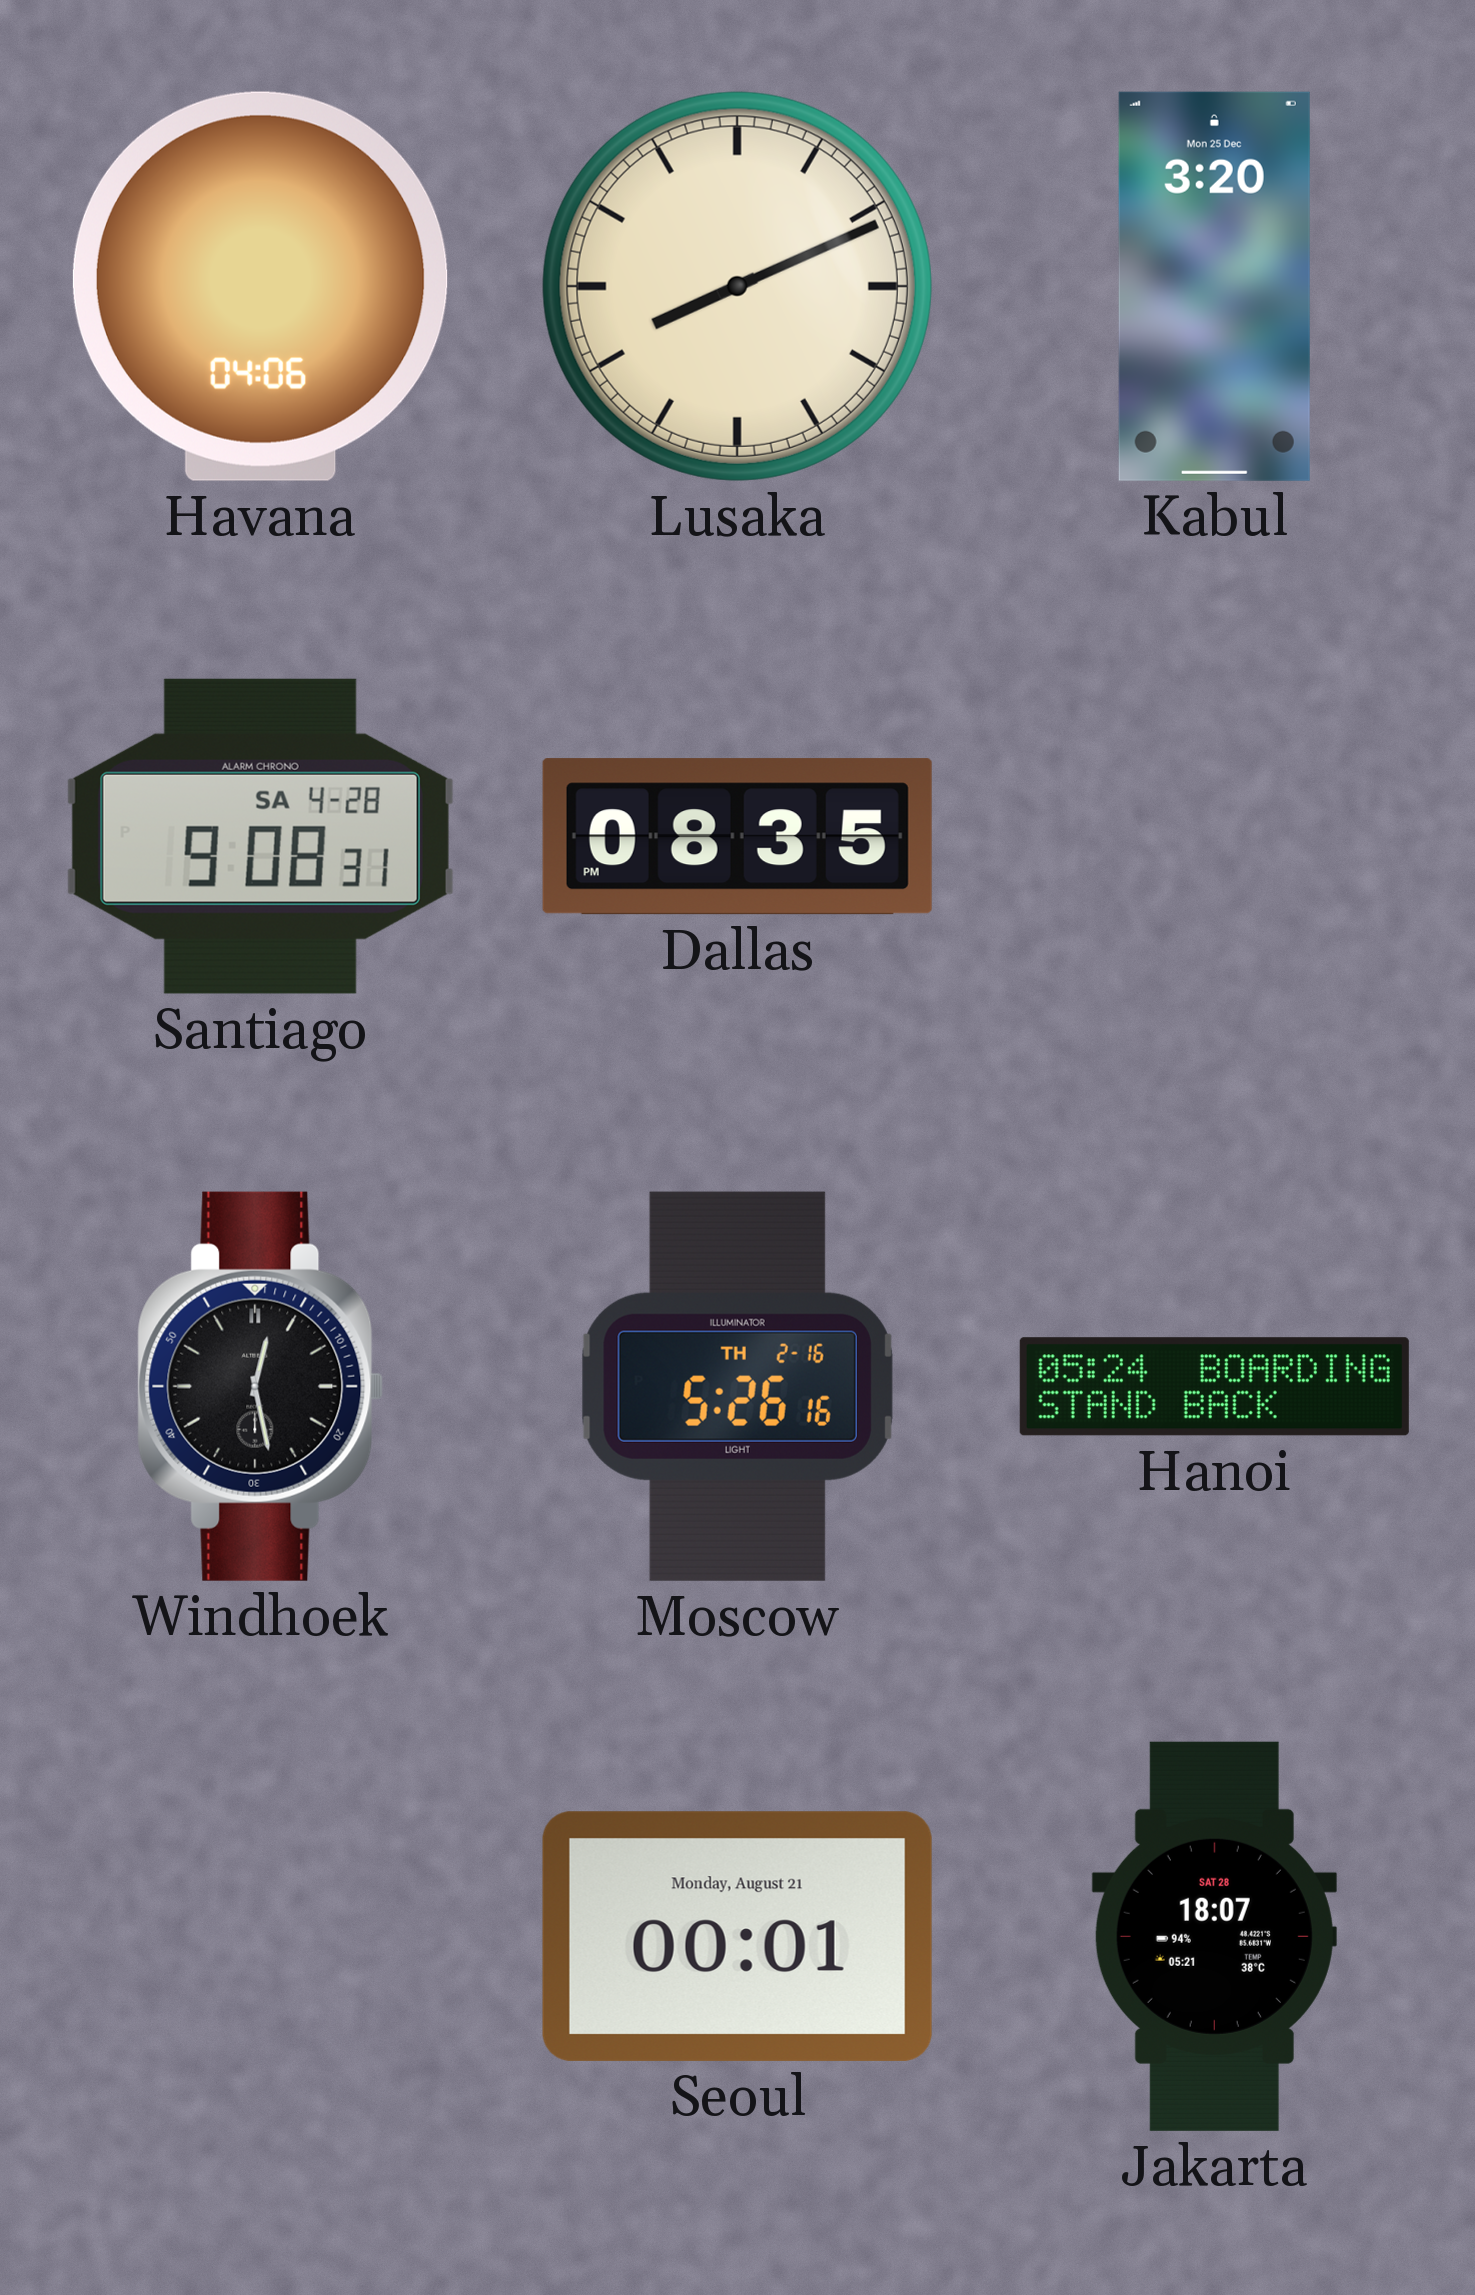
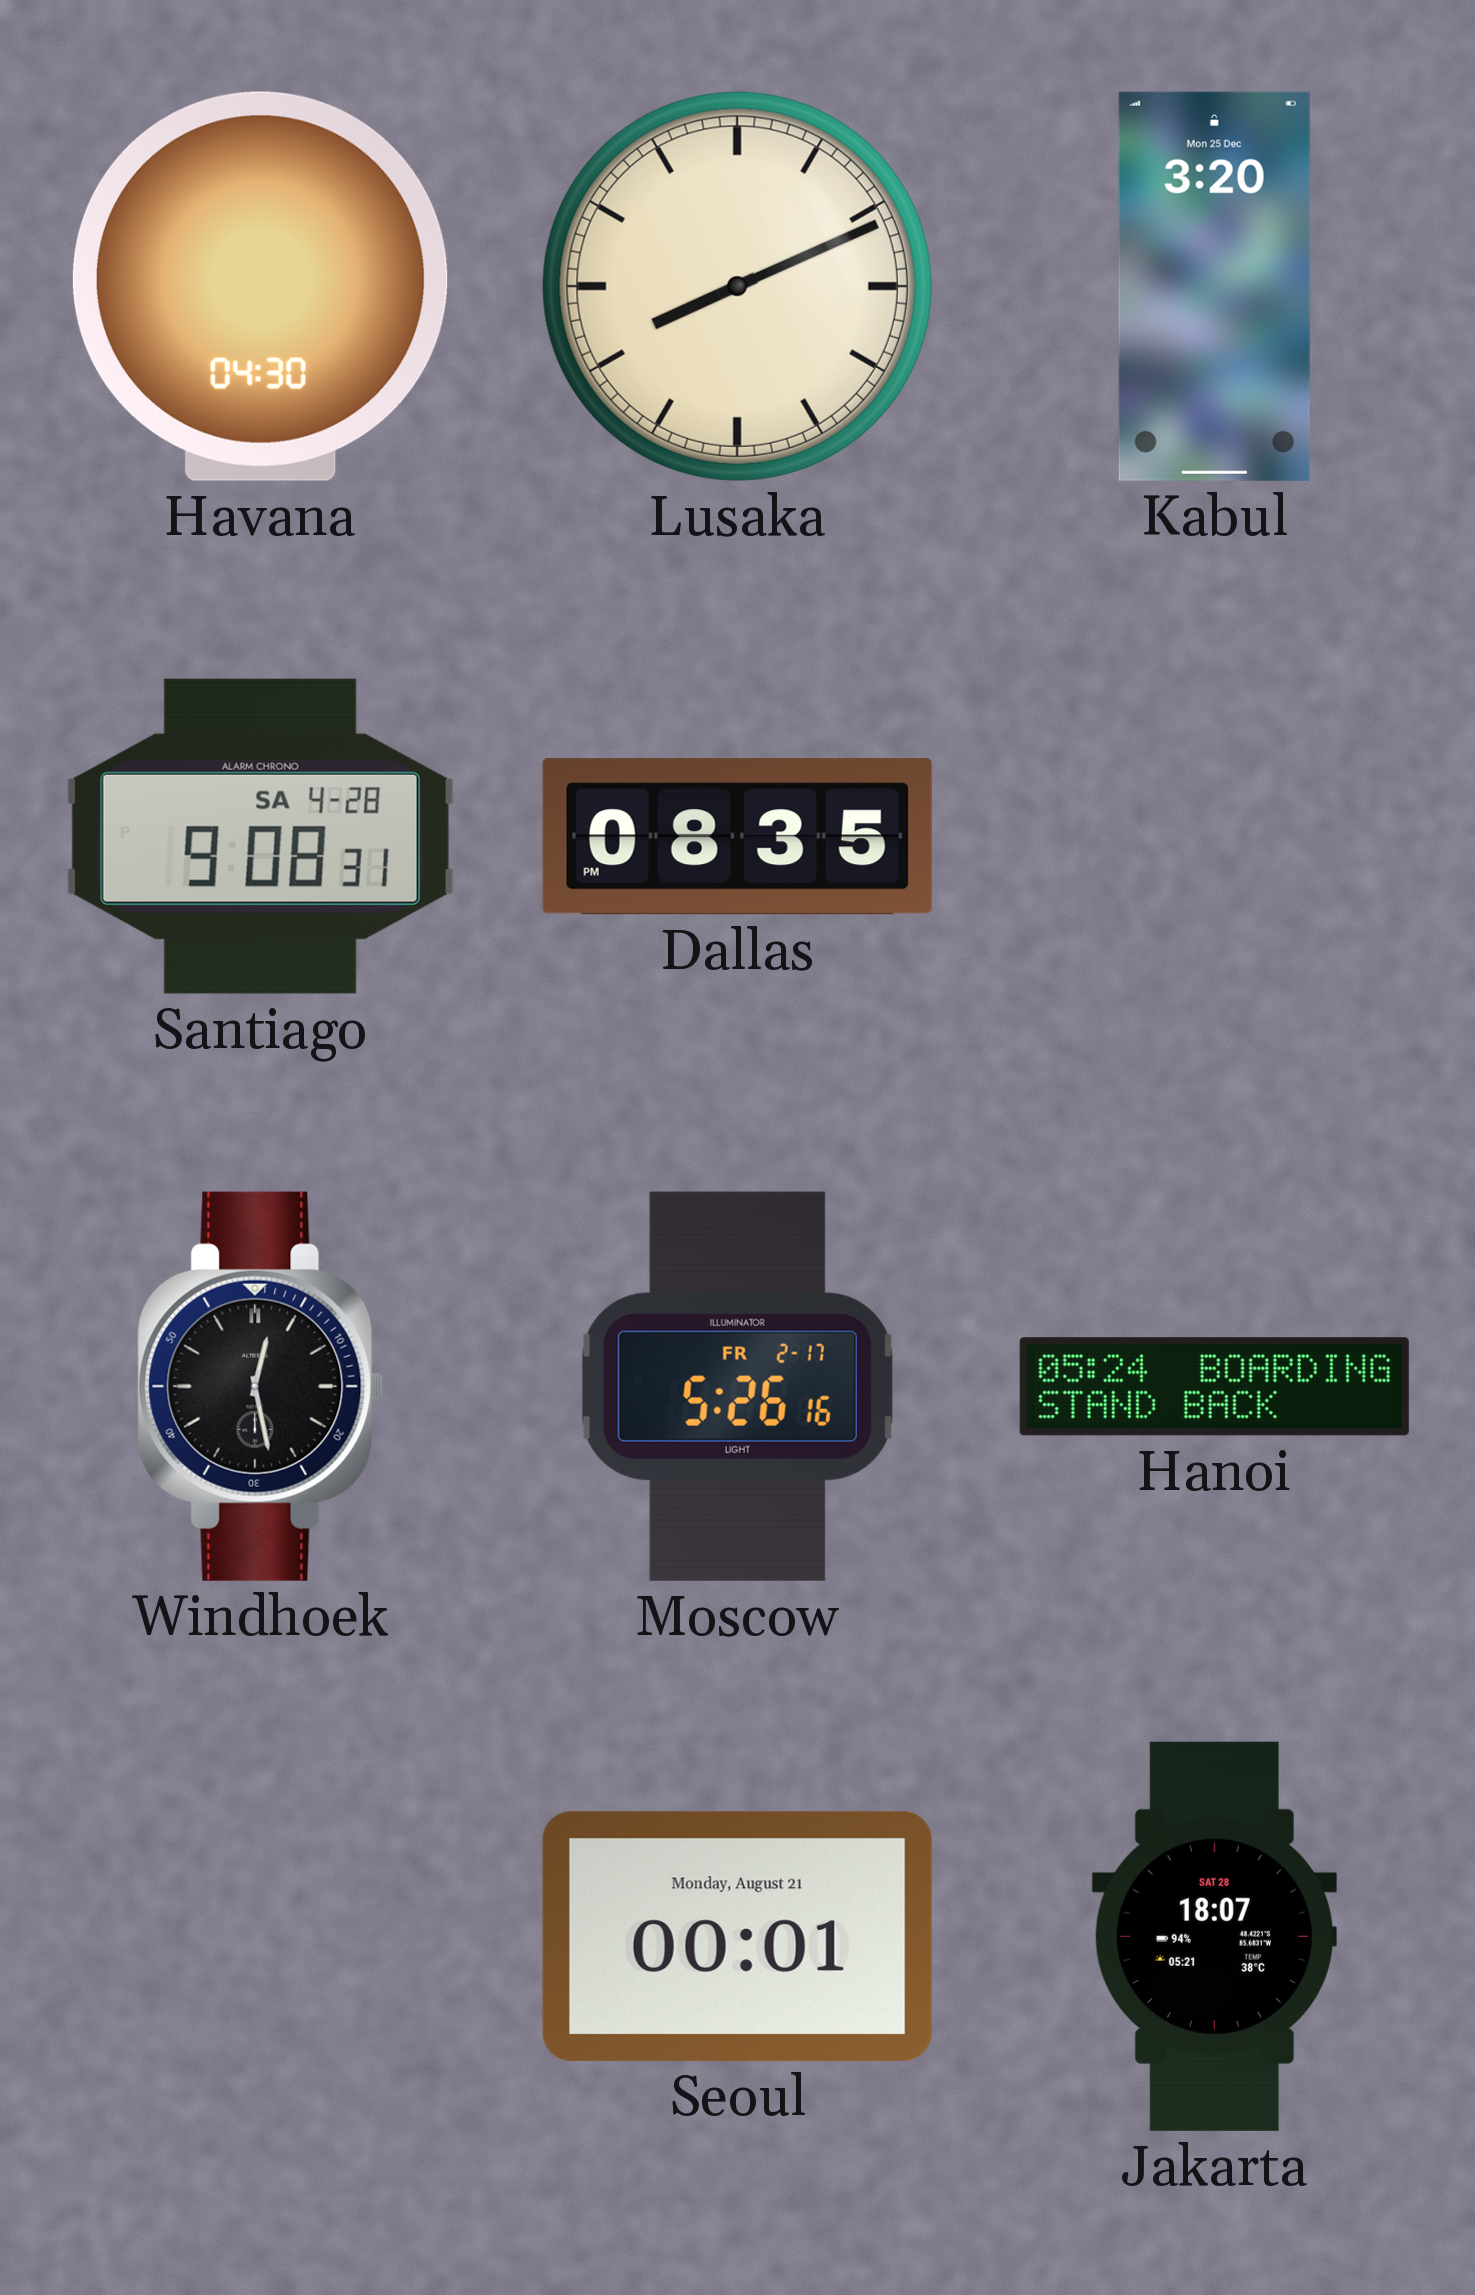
Havana: 04:06 -> 04:30 (260, 286)
Moscow date: TH 2-16 -> FR 2-17 (737, 1386)
